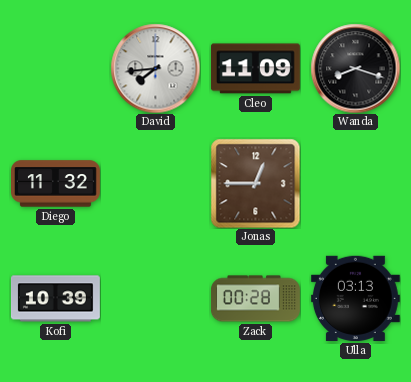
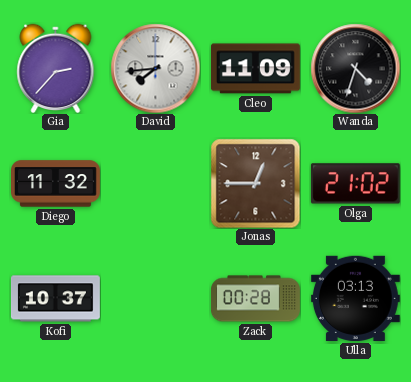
Gia: none -> 2:37 (56, 68)
Wanda: 8:18 -> 4:33 (355, 68)
Olga: none -> 21:02 (355, 184)
Kofi: 10:39 -> 10:37 (55, 299)
